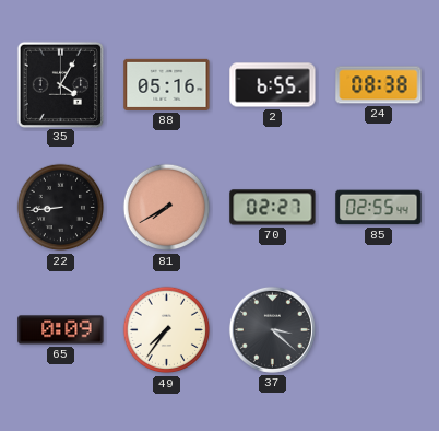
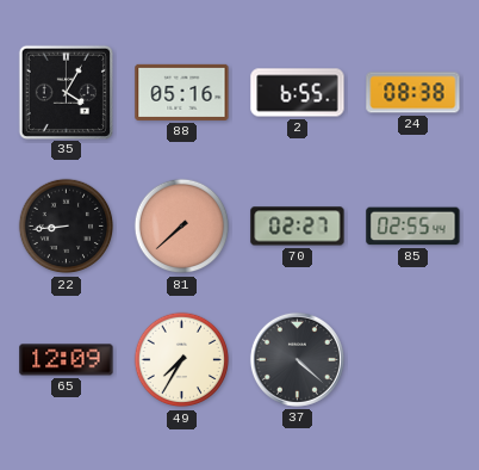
81: 7:40 -> 7:38 (182, 227)
65: 0:09 -> 12:09 (67, 360)
49: 7:36 -> 7:35 (182, 360)
37: 3:22 -> 4:22 (297, 359)
